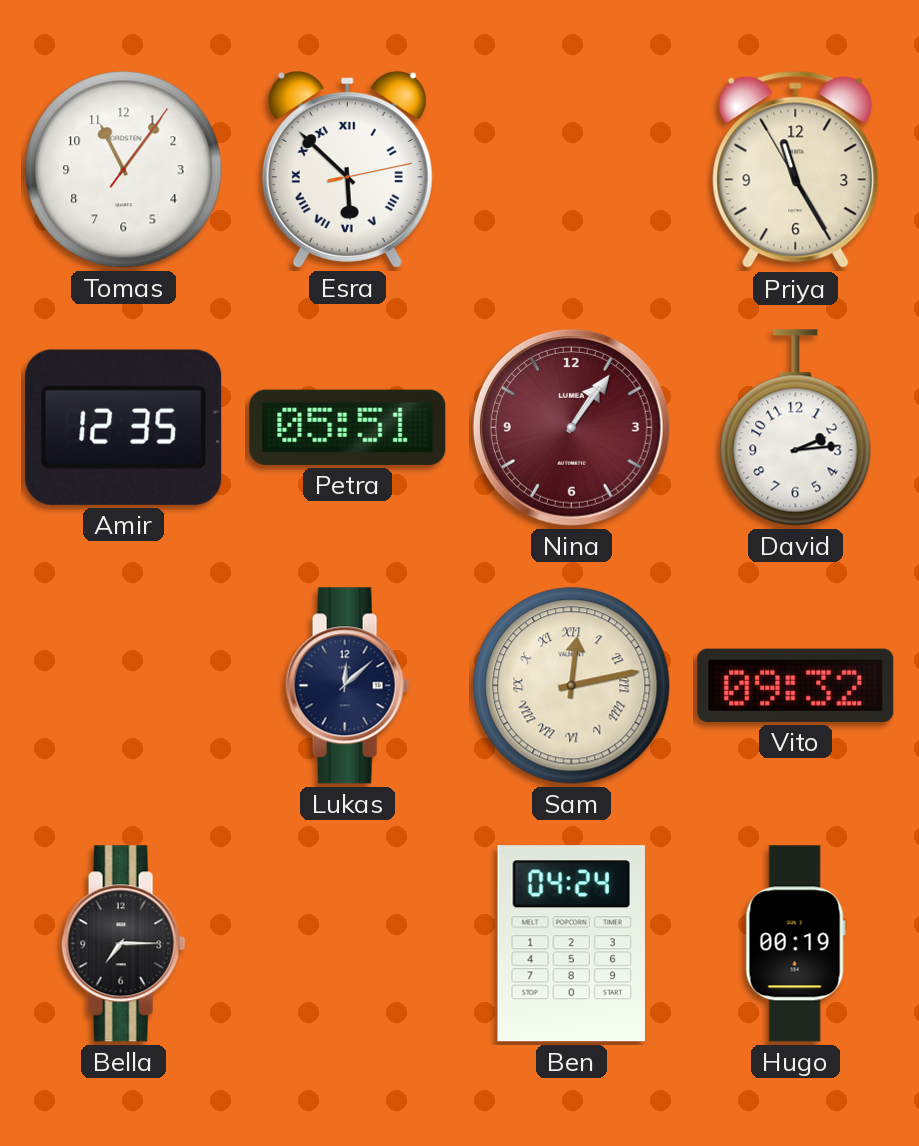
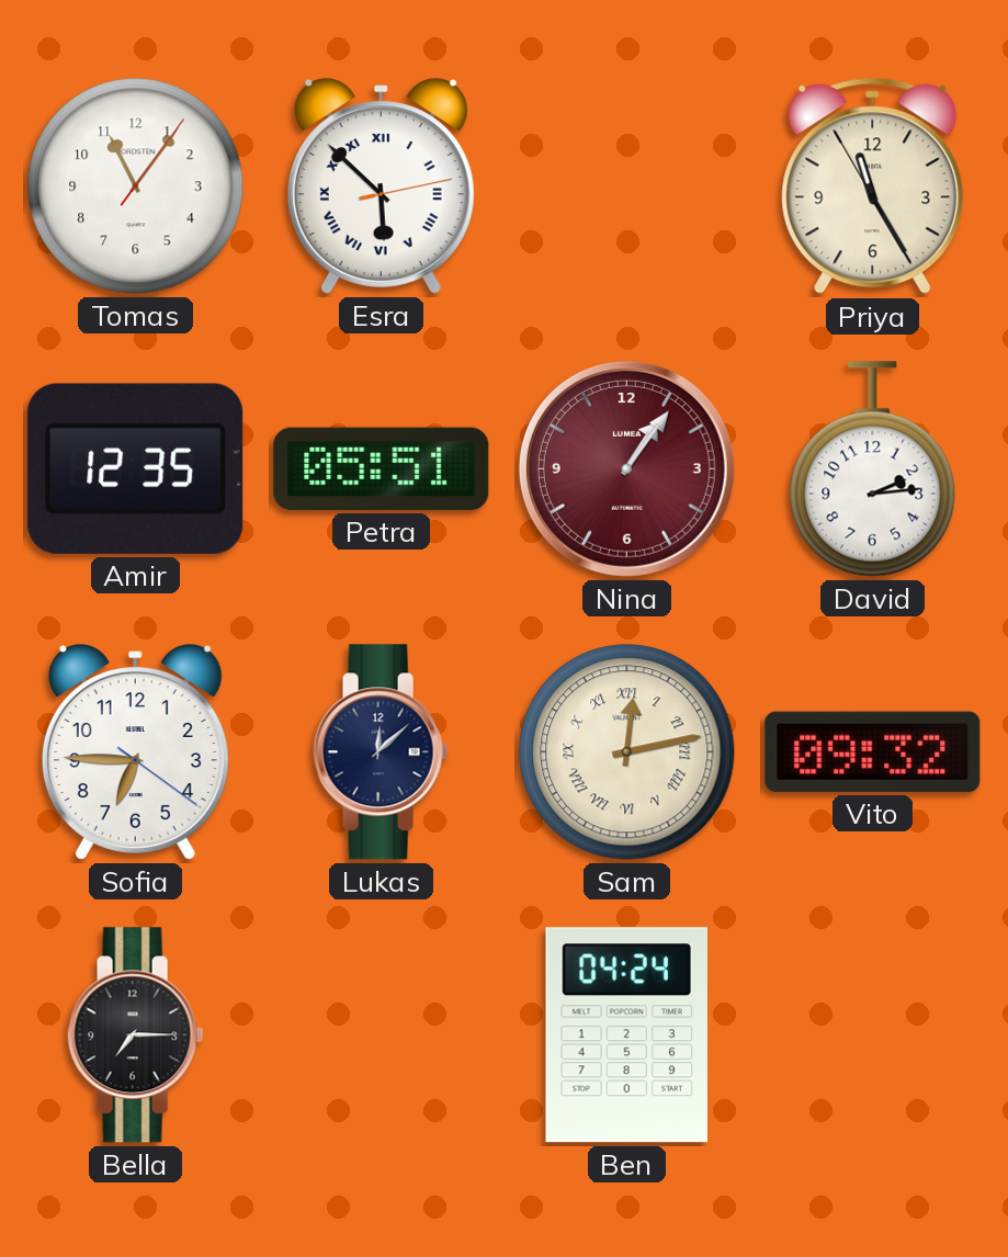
Sofia: none -> 6:45 (135, 752)
Hugo: 00:19 -> none (795, 944)
